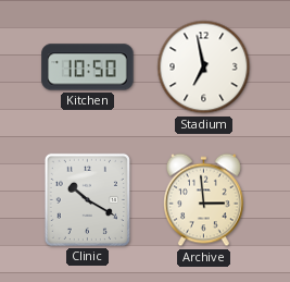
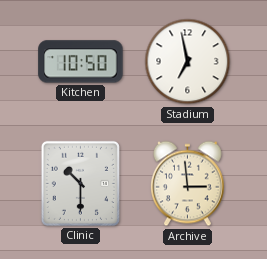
Clinic: 10:20 -> 10:30 (80, 183)
